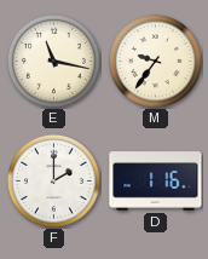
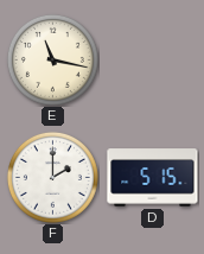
M: 9:36 -> none (155, 61)
D: 1:16 -> 5:15 (153, 178)
